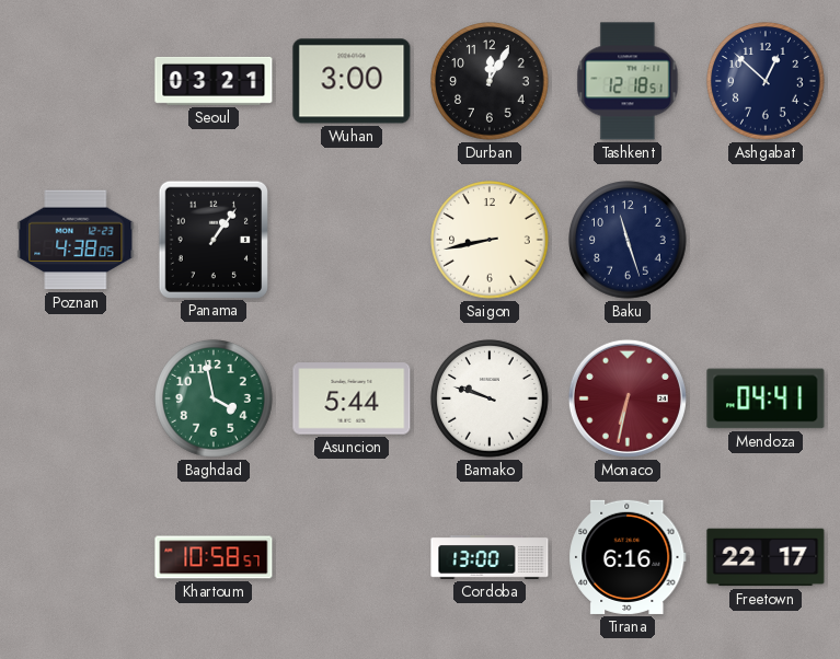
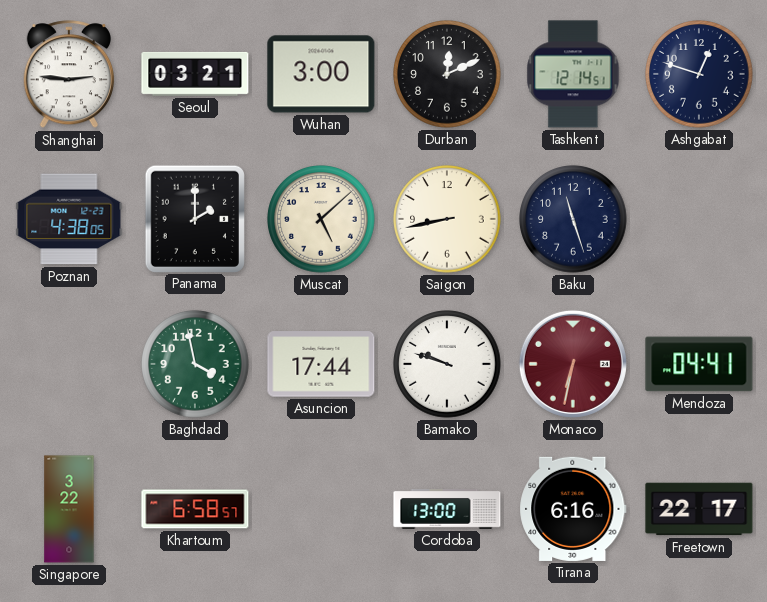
Shanghai: none -> 2:46 (69, 75)
Durban: 12:05 -> 12:11 (447, 74)
Tashkent: 12:18 -> 12:14 (573, 74)
Ashgabat: 12:52 -> 12:48 (699, 74)
Panama: 1:06 -> 2:00 (194, 218)
Muscat: none -> 5:08 (321, 219)
Asuncion: 5:44 -> 17:44 (321, 364)
Singapore: none -> 3:22 (69, 509)
Khartoum: 10:58 -> 6:58 (195, 509)
